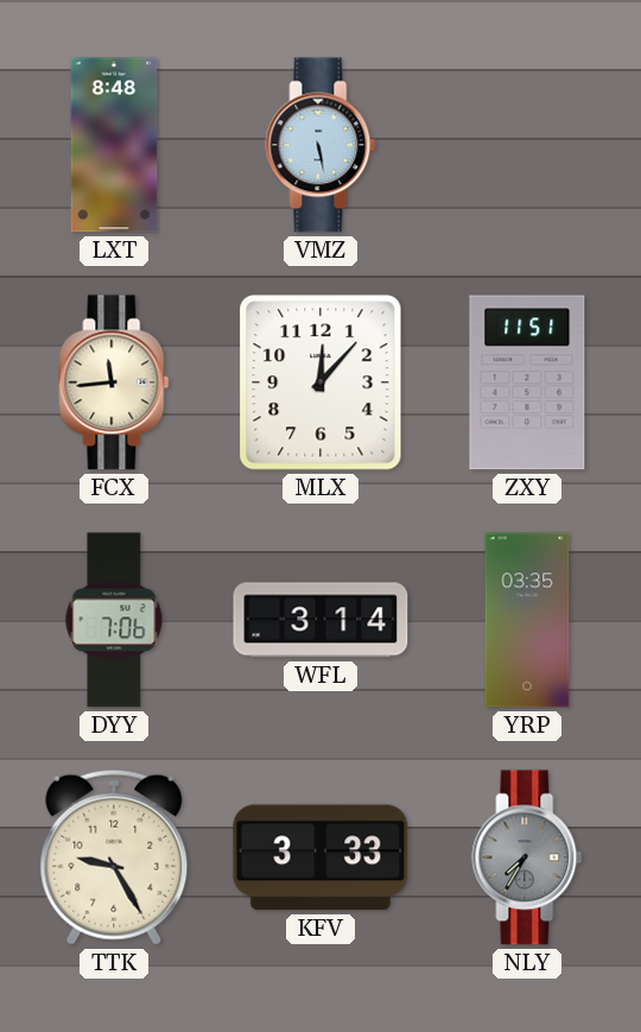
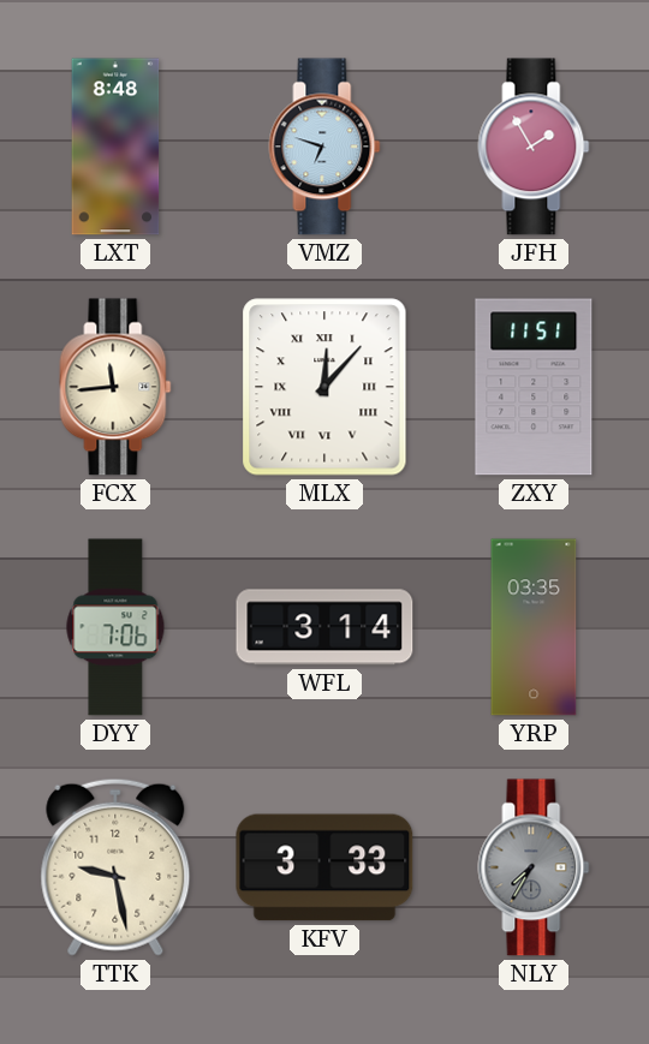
VMZ: 5:28 -> 6:48 (324, 147)
JFH: none -> 1:55 (534, 147)
MLX numerals: Arabic -> Roman (324, 387)
TTK: 9:25 -> 9:28 (115, 867)
